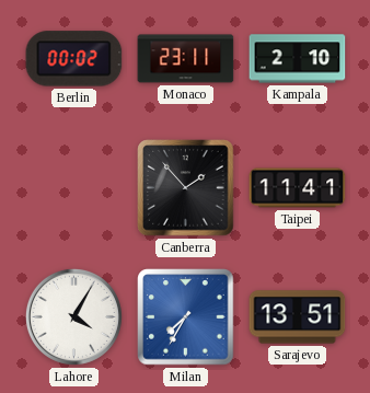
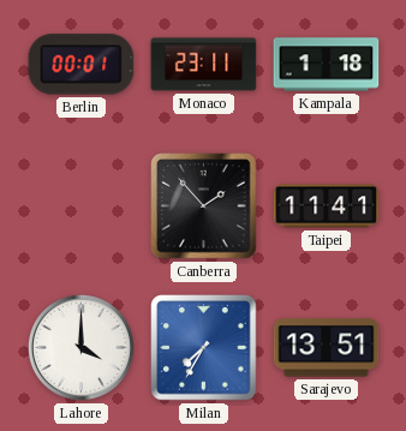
Berlin: 00:02 -> 00:01 (82, 65)
Kampala: 2:10 -> 1:18 (327, 65)
Lahore: 4:05 -> 4:00 (80, 347)
